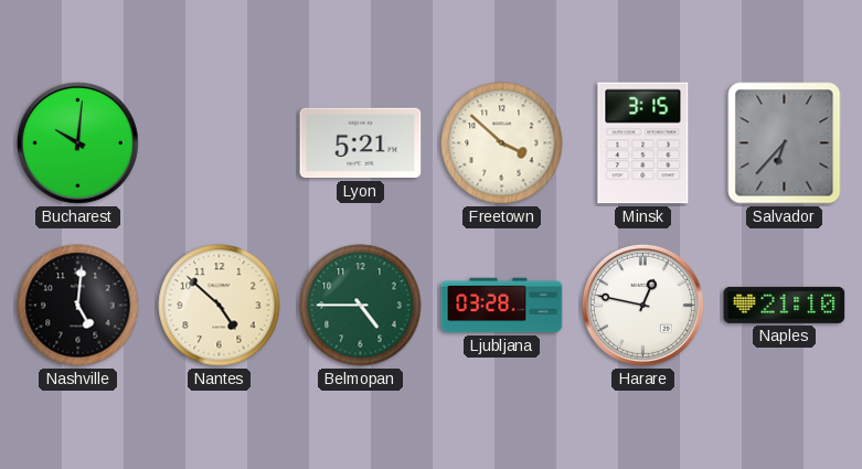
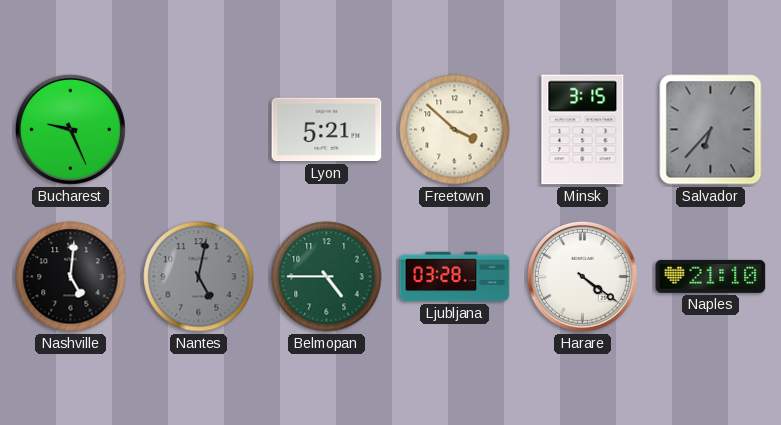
Bucharest: 10:01 -> 9:26 (70, 129)
Nantes: 4:52 -> 5:02 (199, 277)
Nantes dial: cream -> grey (199, 277)
Harare: 12:47 -> 4:21 (582, 276)
